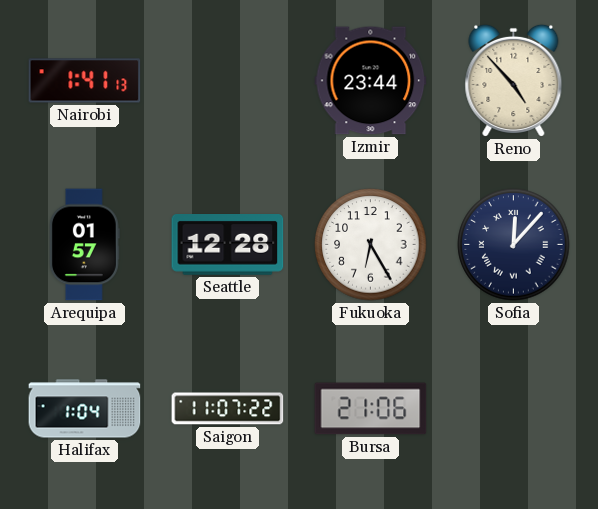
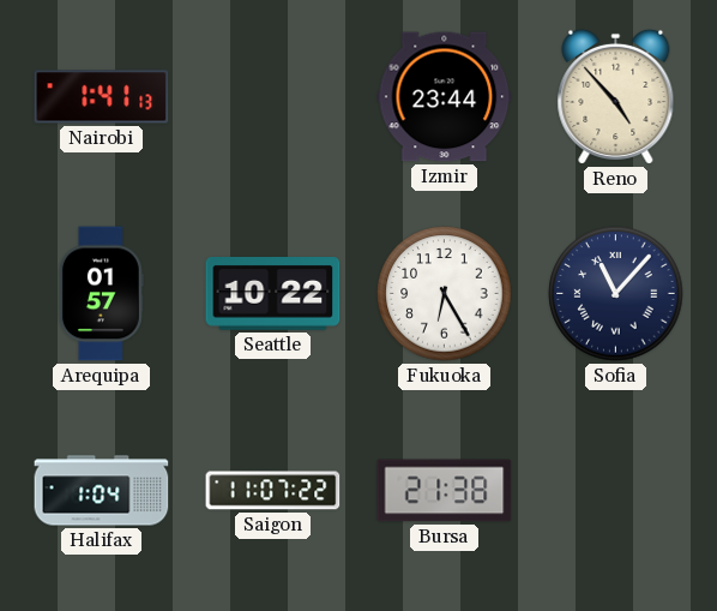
Seattle: 12:28 -> 10:22 (273, 294)
Sofia: 12:07 -> 11:07 (616, 294)
Bursa: 21:06 -> 21:38 (445, 491)
